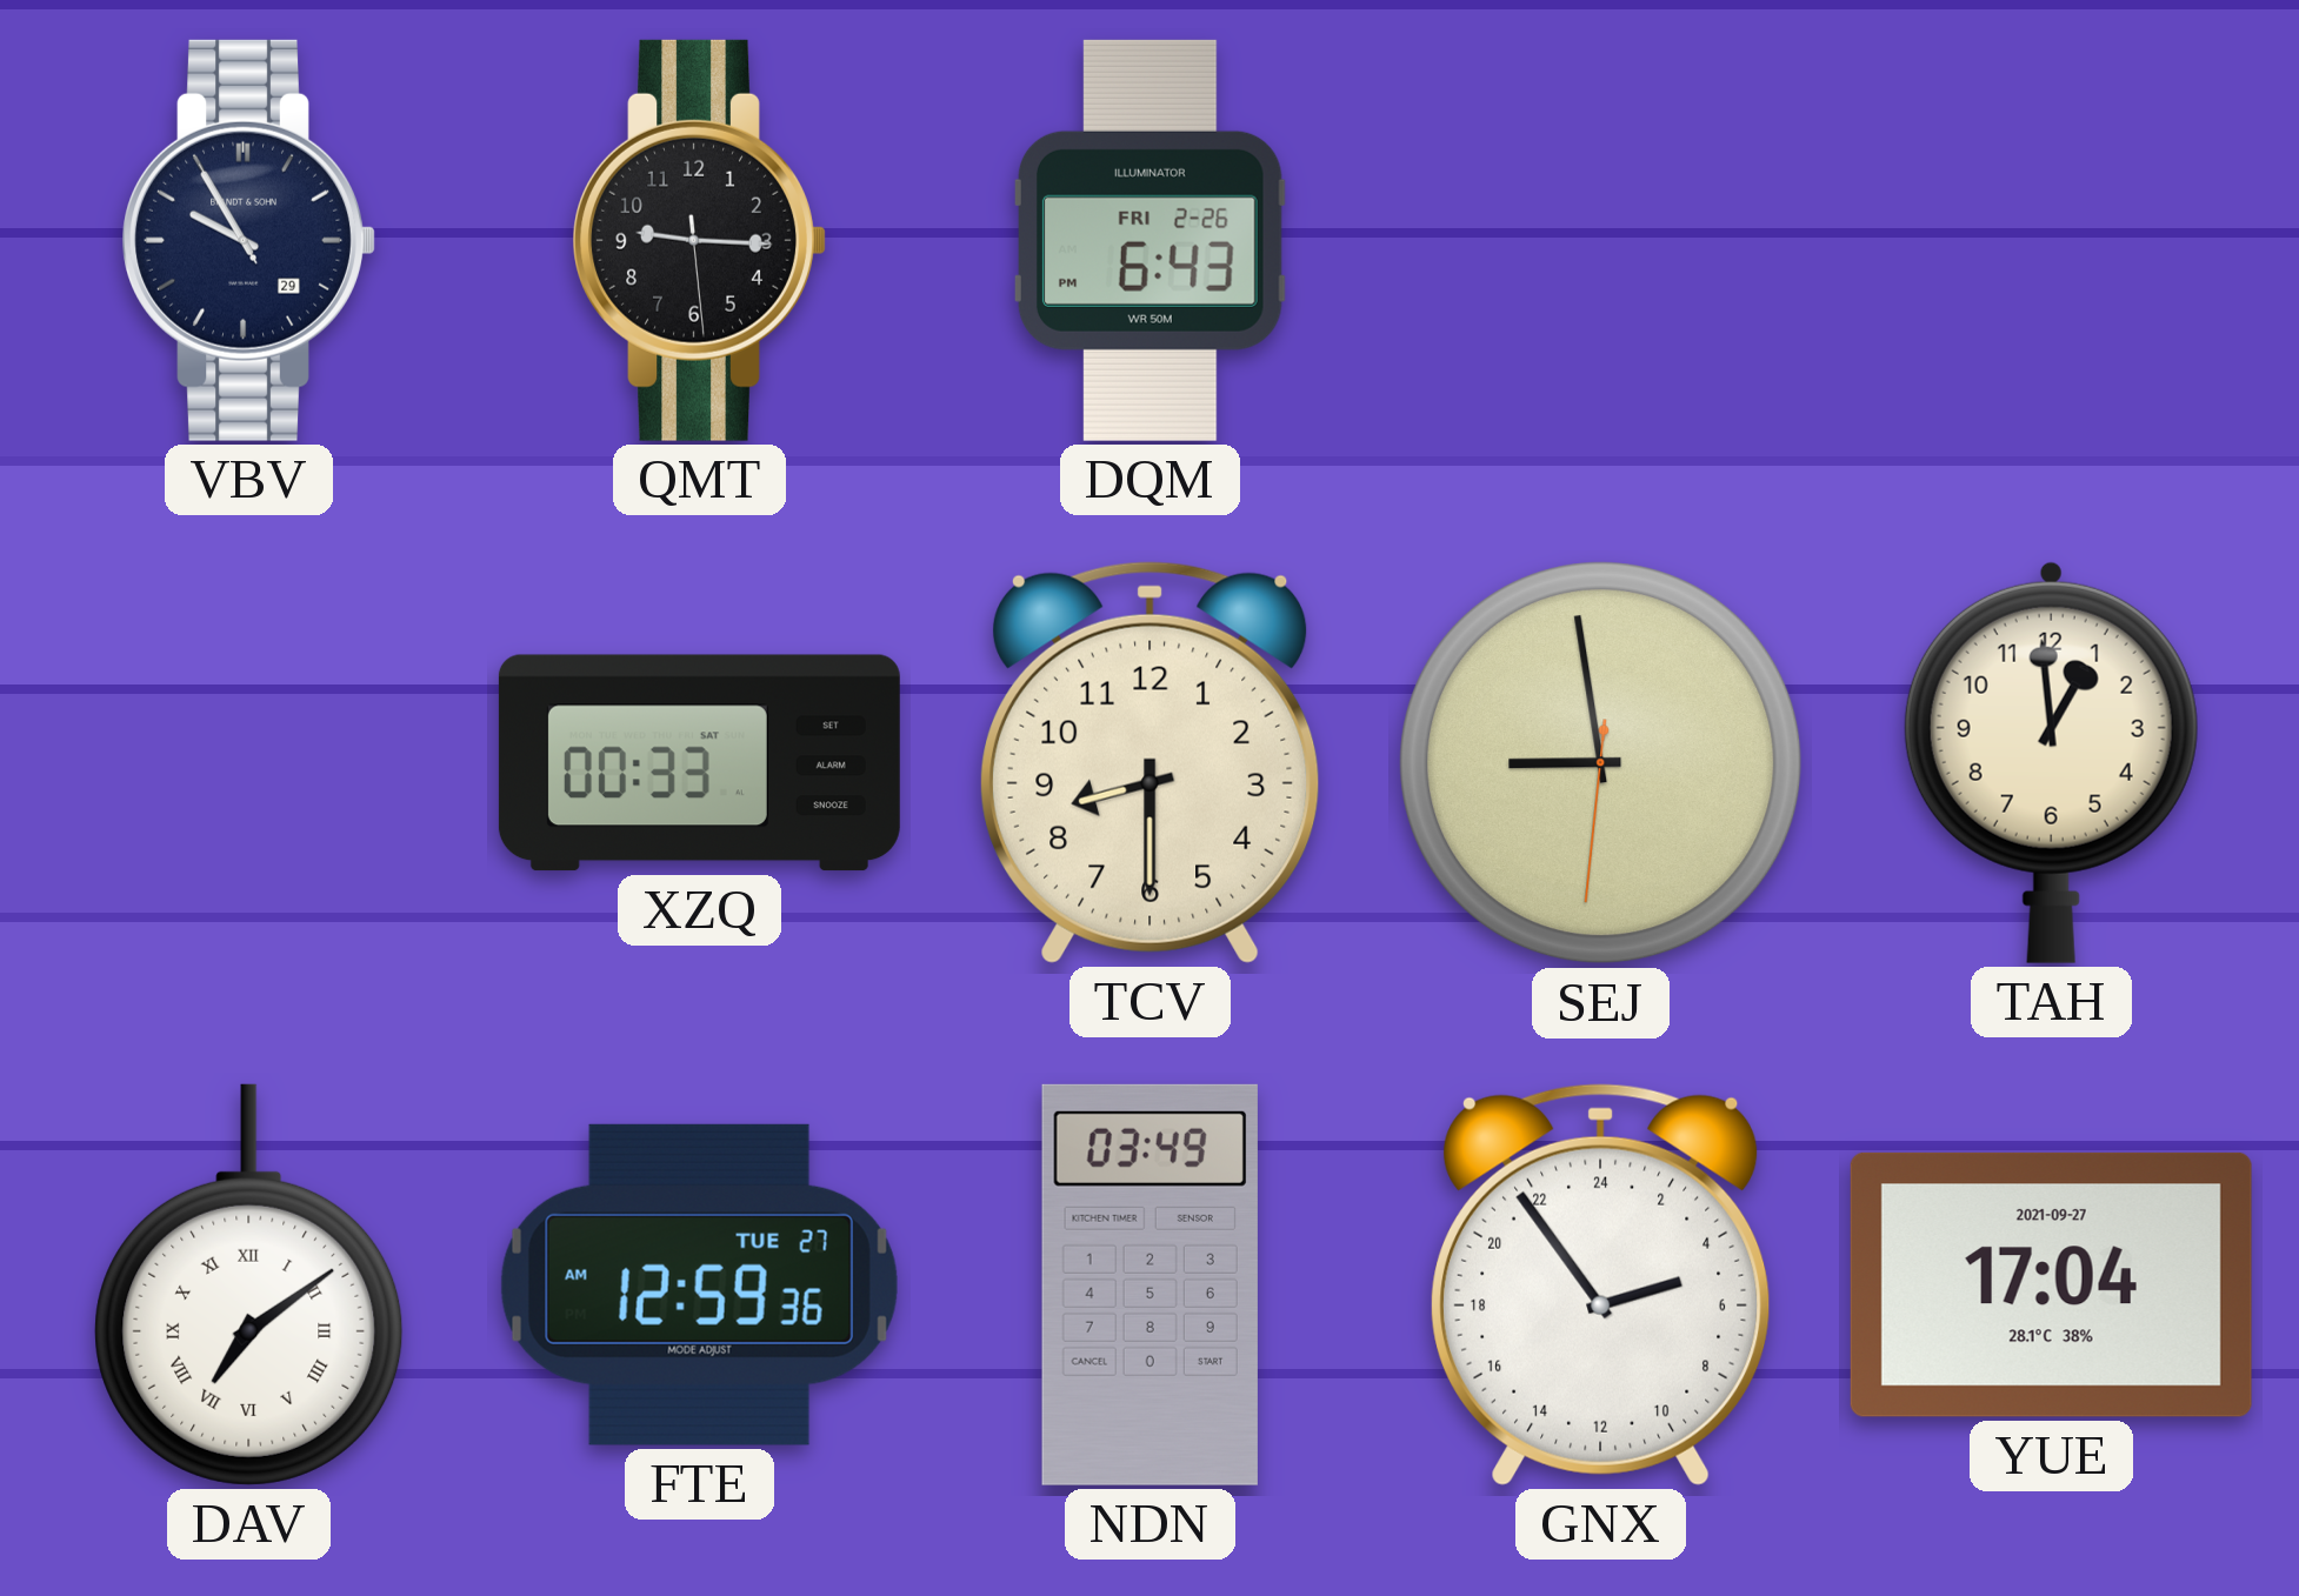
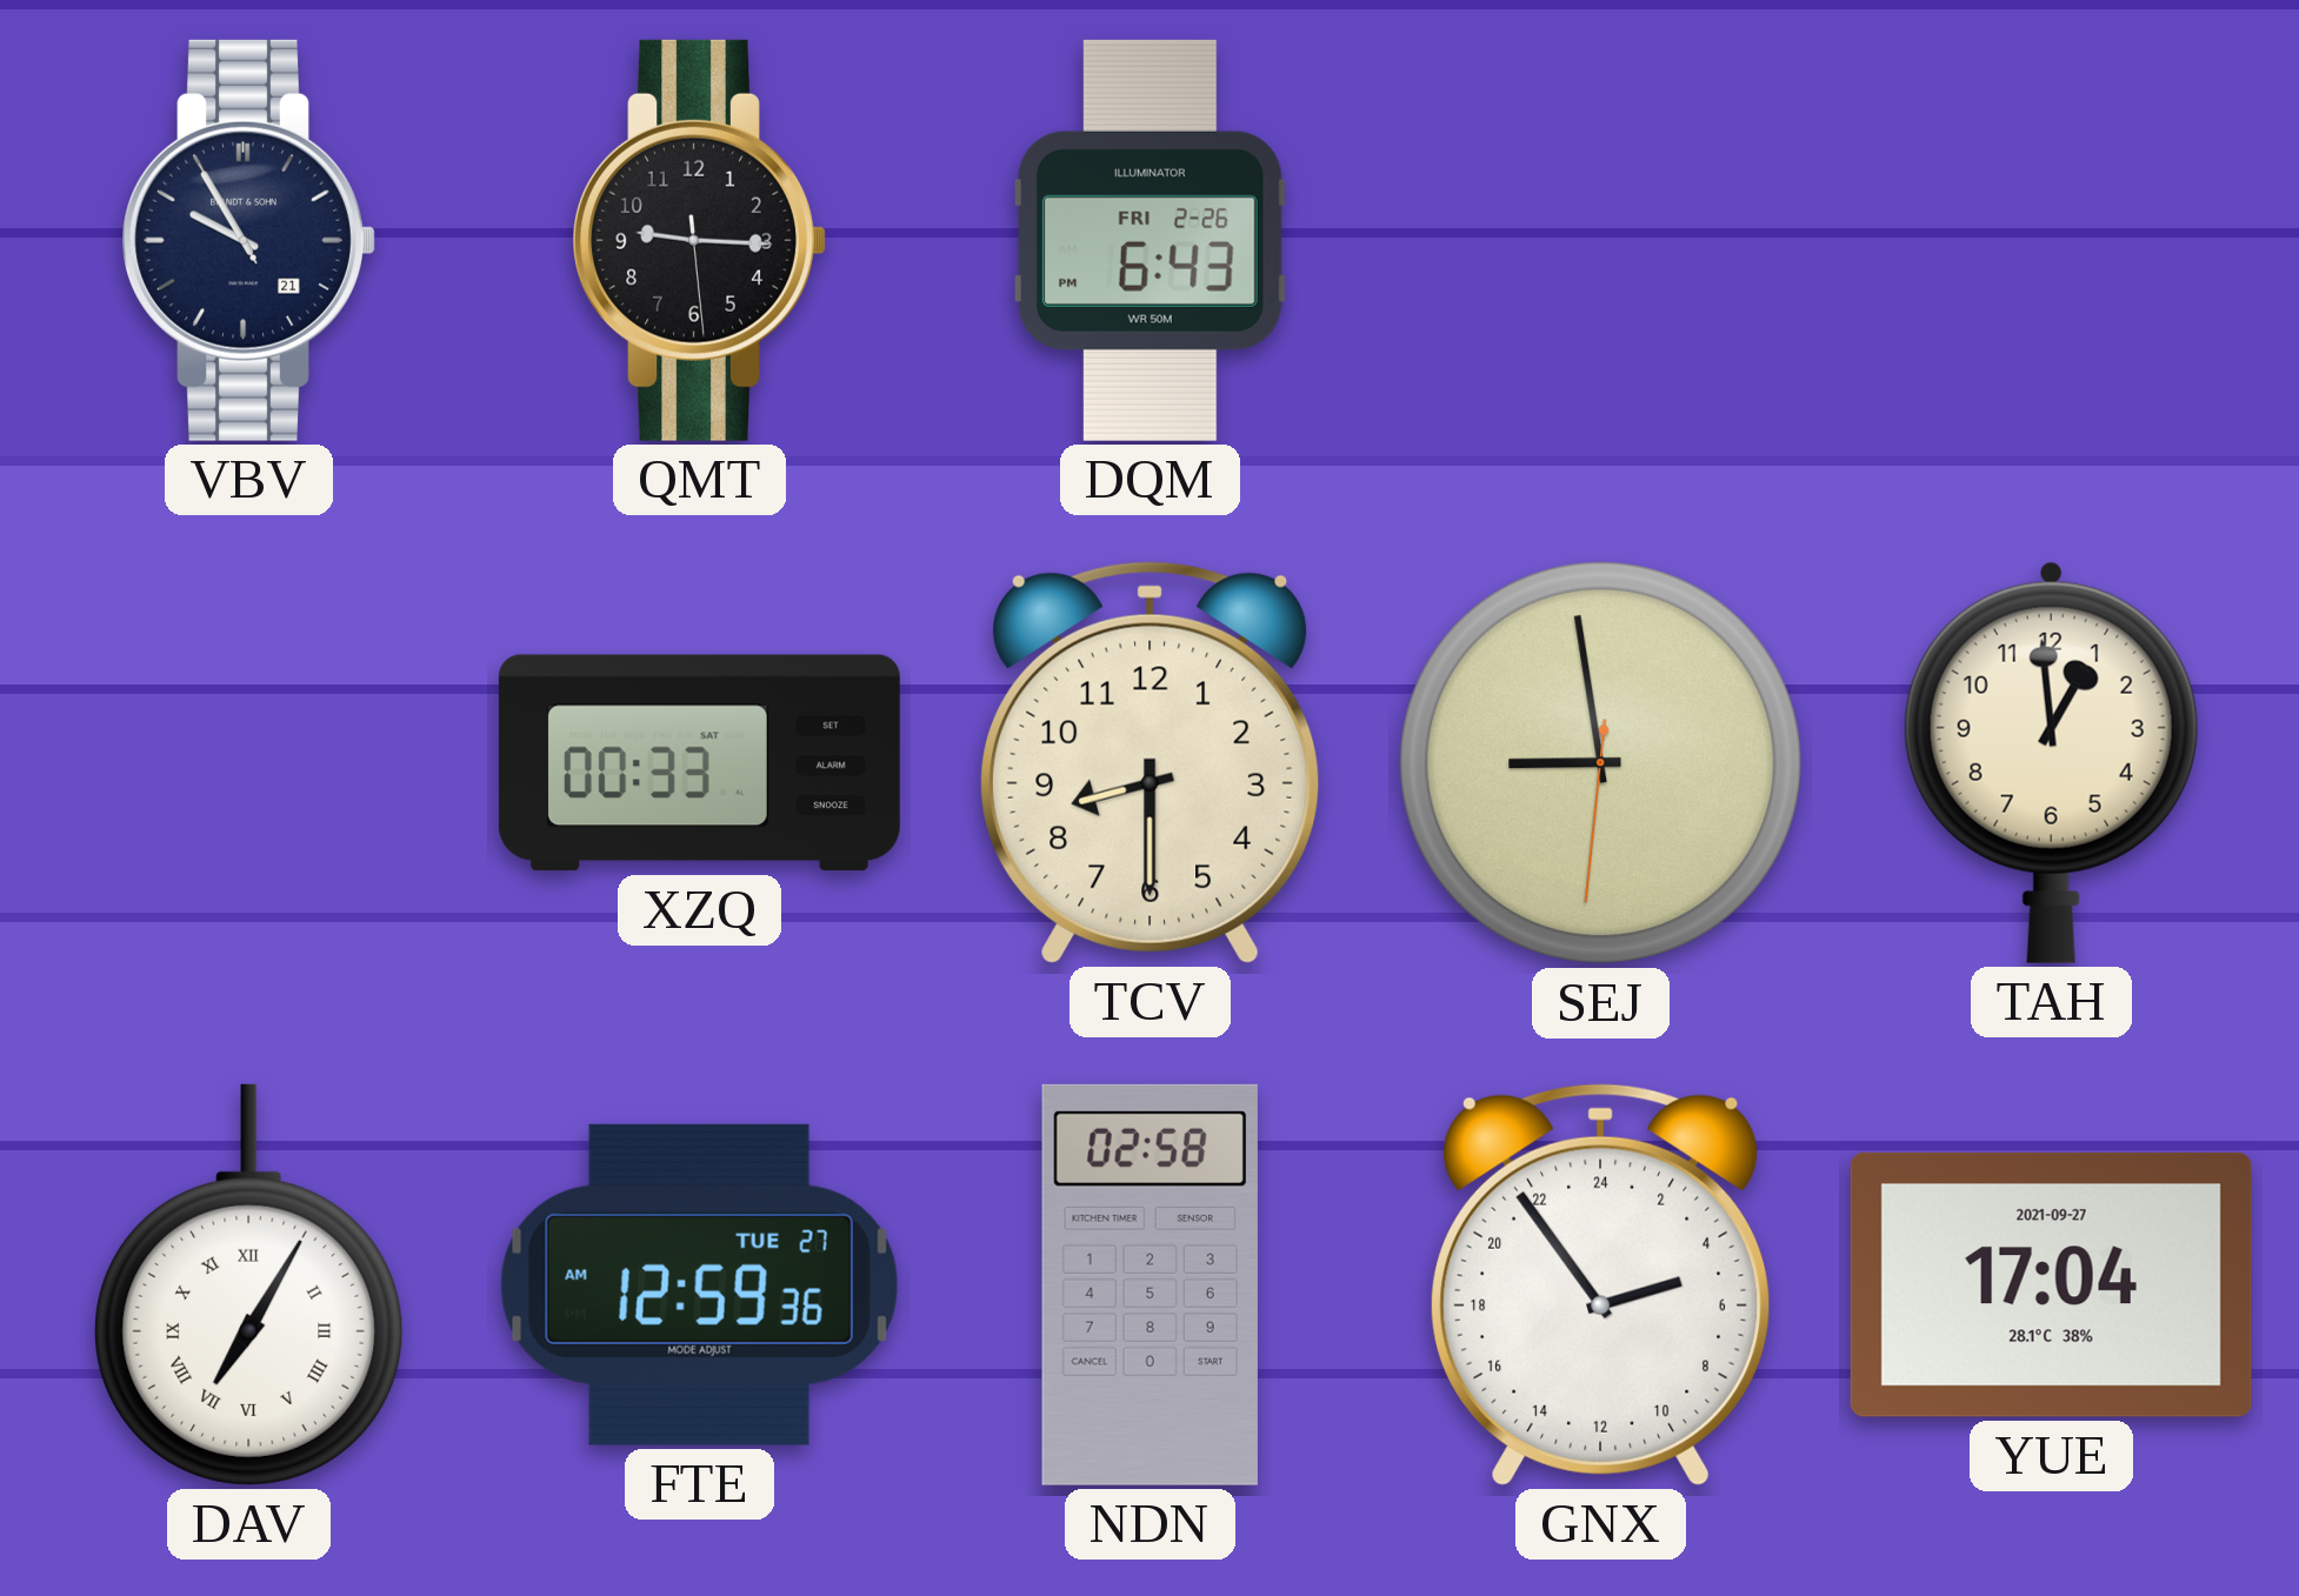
VBV date: 29 -> 21 (248, 240)
DAV: 7:09 -> 7:05 (249, 1284)
NDN: 03:49 -> 02:58 (1149, 1284)
